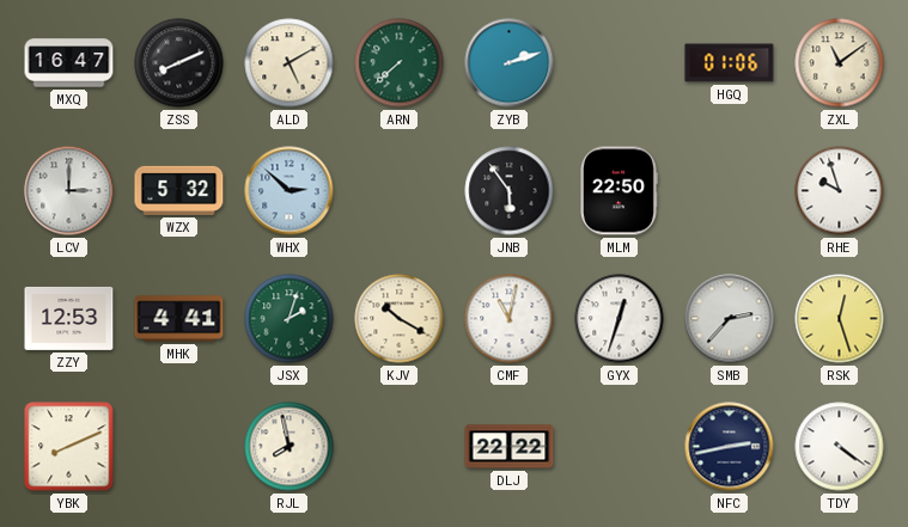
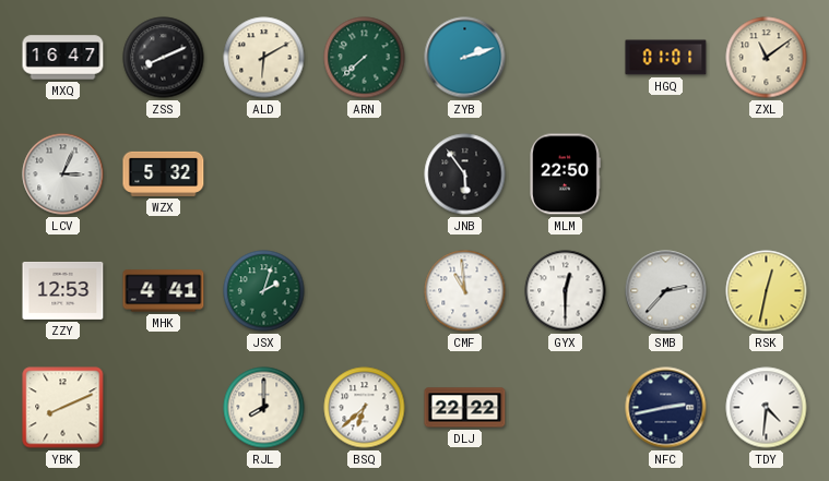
ALD: 5:10 -> 6:10 (264, 58)
HGQ: 01:06 -> 01:01 (666, 58)
LCV: 3:00 -> 3:04 (63, 175)
WHX: 2:52 -> none (290, 191)
RHE: 9:57 -> none (840, 191)
KJV: 10:20 -> none (400, 319)
CMF: 11:02 -> 10:59 (465, 291)
GYX: 12:33 -> 12:30 (566, 291)
RSK: 12:27 -> 12:32 (767, 291)
RJL: 7:58 -> 8:00 (264, 408)
BSQ: none -> 6:38 (365, 408)
TDY: 4:21 -> 4:31 (767, 408)
